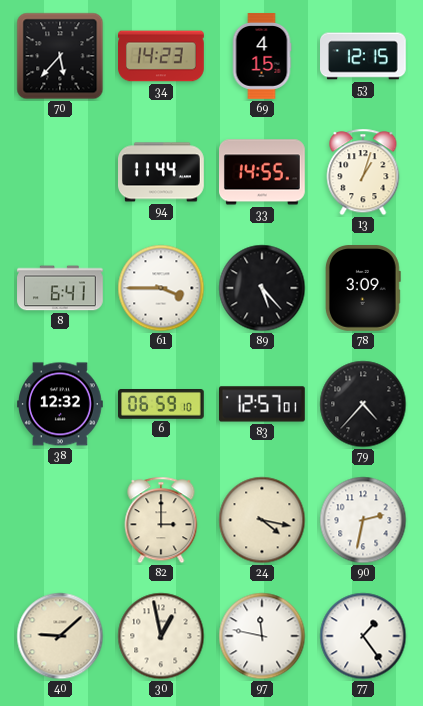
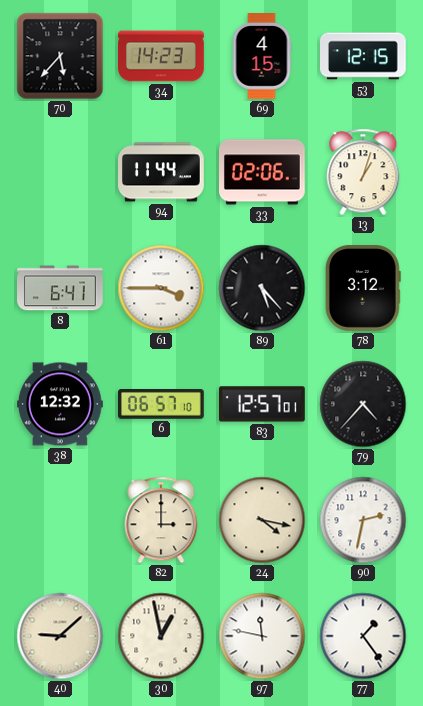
33: 14:55 -> 02:06 (263, 172)
78: 3:09 -> 3:12 (364, 289)
6: 06:59 -> 06:57 (162, 405)
